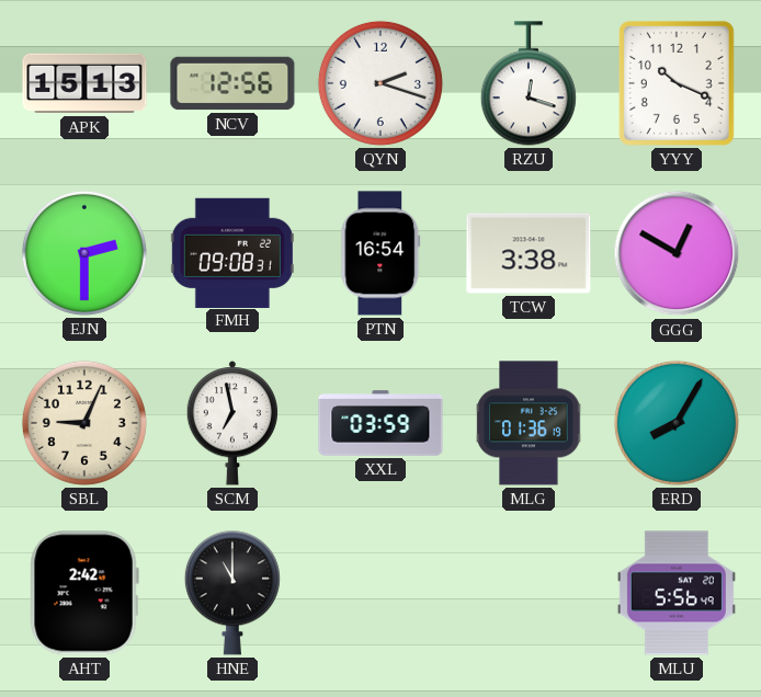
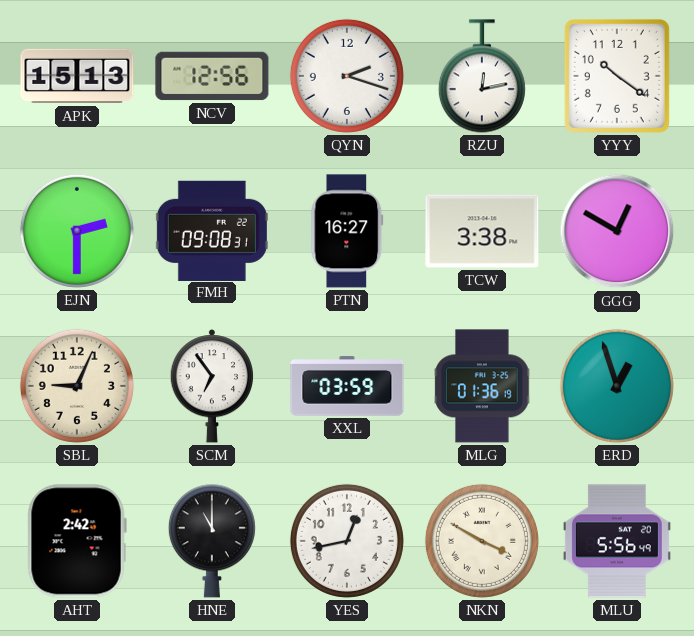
RZU: 12:18 -> 12:13 (482, 76)
YYY: 10:19 -> 10:21 (617, 76)
PTN: 16:54 -> 16:27 (347, 231)
SCM: 6:58 -> 6:54 (212, 386)
ERD: 8:05 -> 12:57 (617, 386)
YES: none -> 12:43 (347, 541)
NKN: none -> 3:50 (482, 541)
